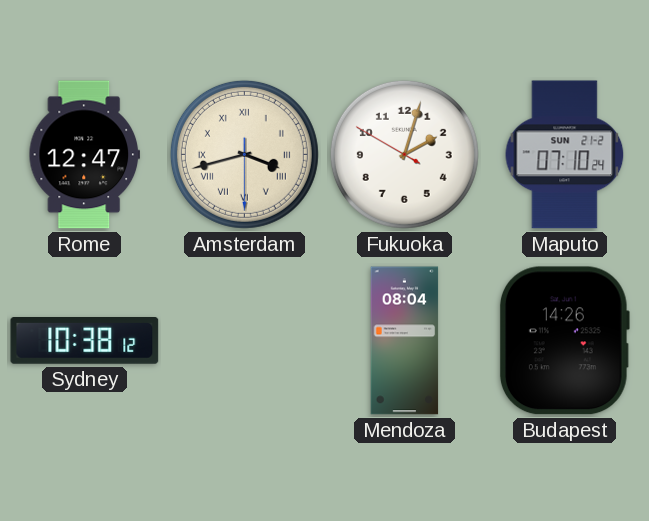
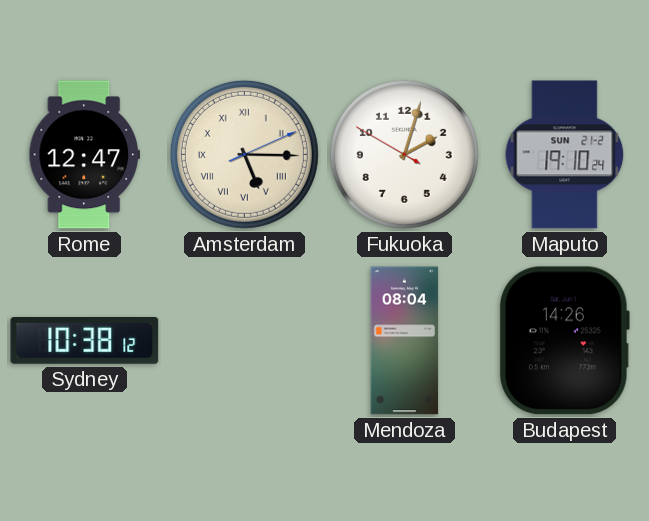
Amsterdam: 3:42 -> 5:15 (244, 154)
Maputo: 07:10 -> 19:10 (565, 155)
